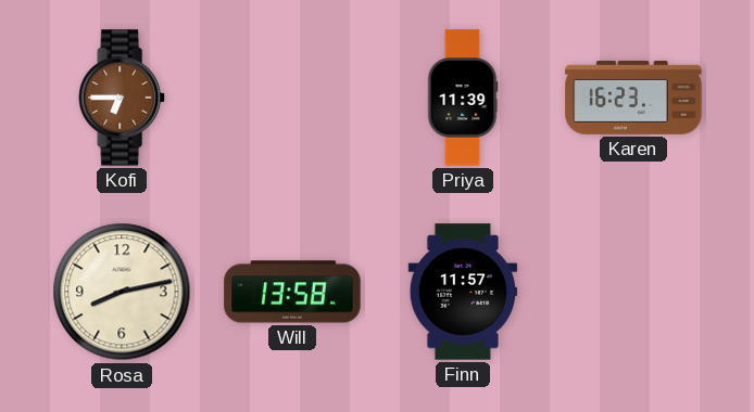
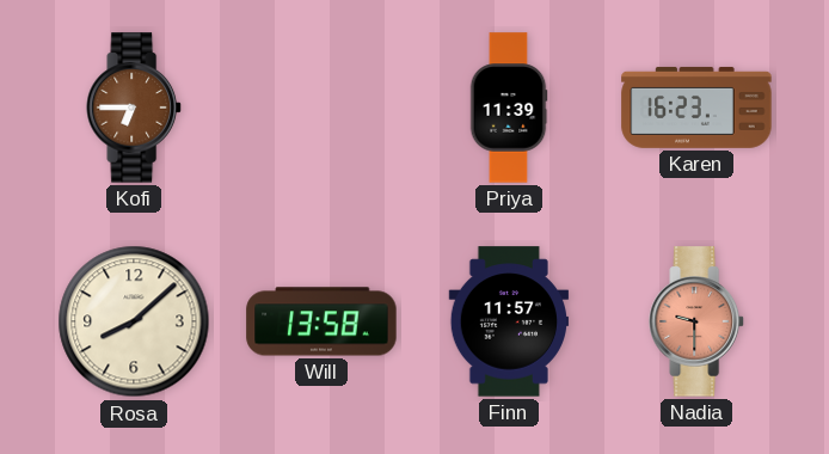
Rosa: 8:13 -> 8:08 (134, 321)
Nadia: none -> 9:30 (696, 321)
